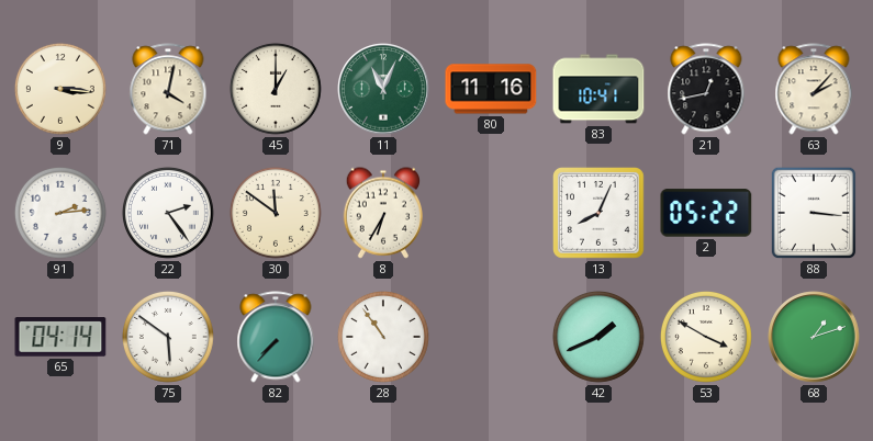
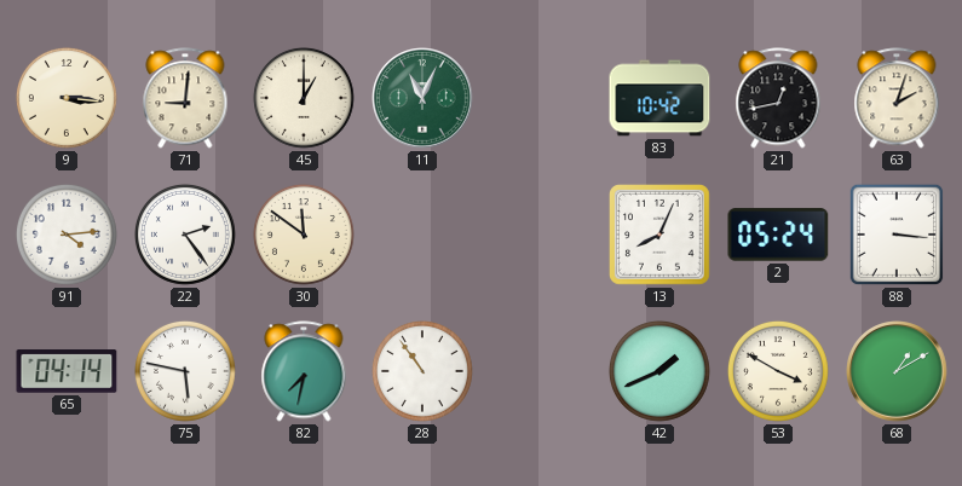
71: 4:02 -> 9:01 (185, 98)
80: 11:16 -> none (491, 89)
83: 10:41 -> 10:42 (659, 98)
63: 2:07 -> 2:03 (897, 98)
91: 2:14 -> 4:14 (67, 235)
8: 6:35 -> none (382, 213)
2: 05:22 -> 05:24 (778, 235)
75: 5:51 -> 5:47 (185, 371)
82: 7:37 -> 7:32 (304, 371)
68: 1:12 -> 1:10 (897, 371)
